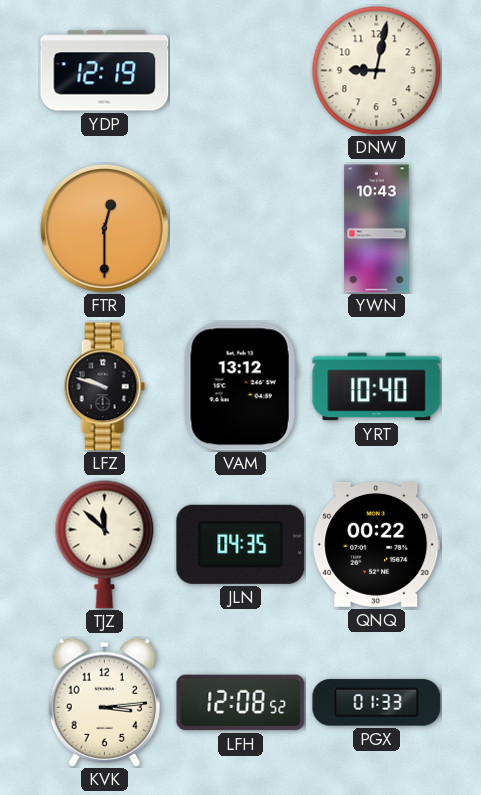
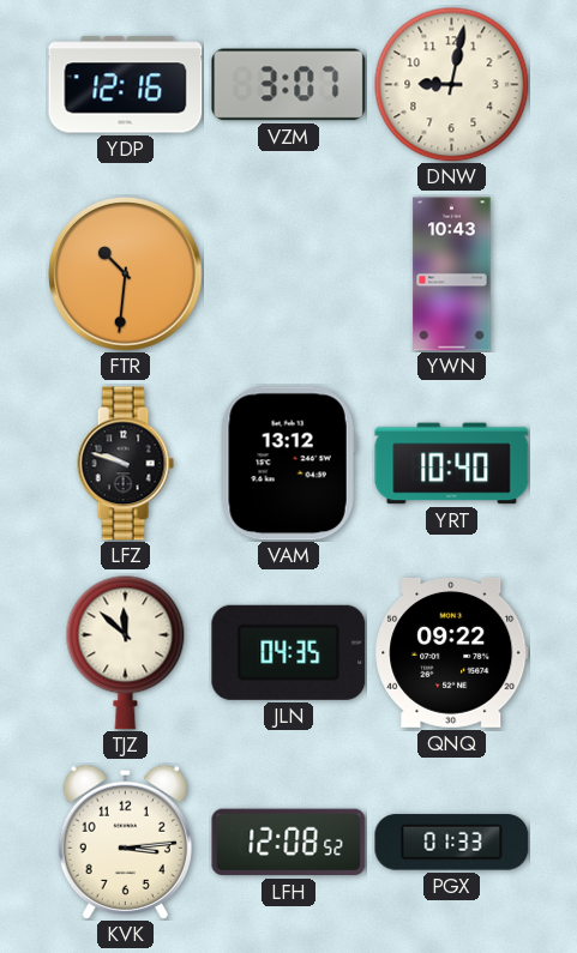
YDP: 12:19 -> 12:16 (126, 85)
VZM: none -> 3:07 (289, 85)
FTR: 12:30 -> 10:31 (126, 275)
QNQ: 00:22 -> 09:22 (452, 652)
